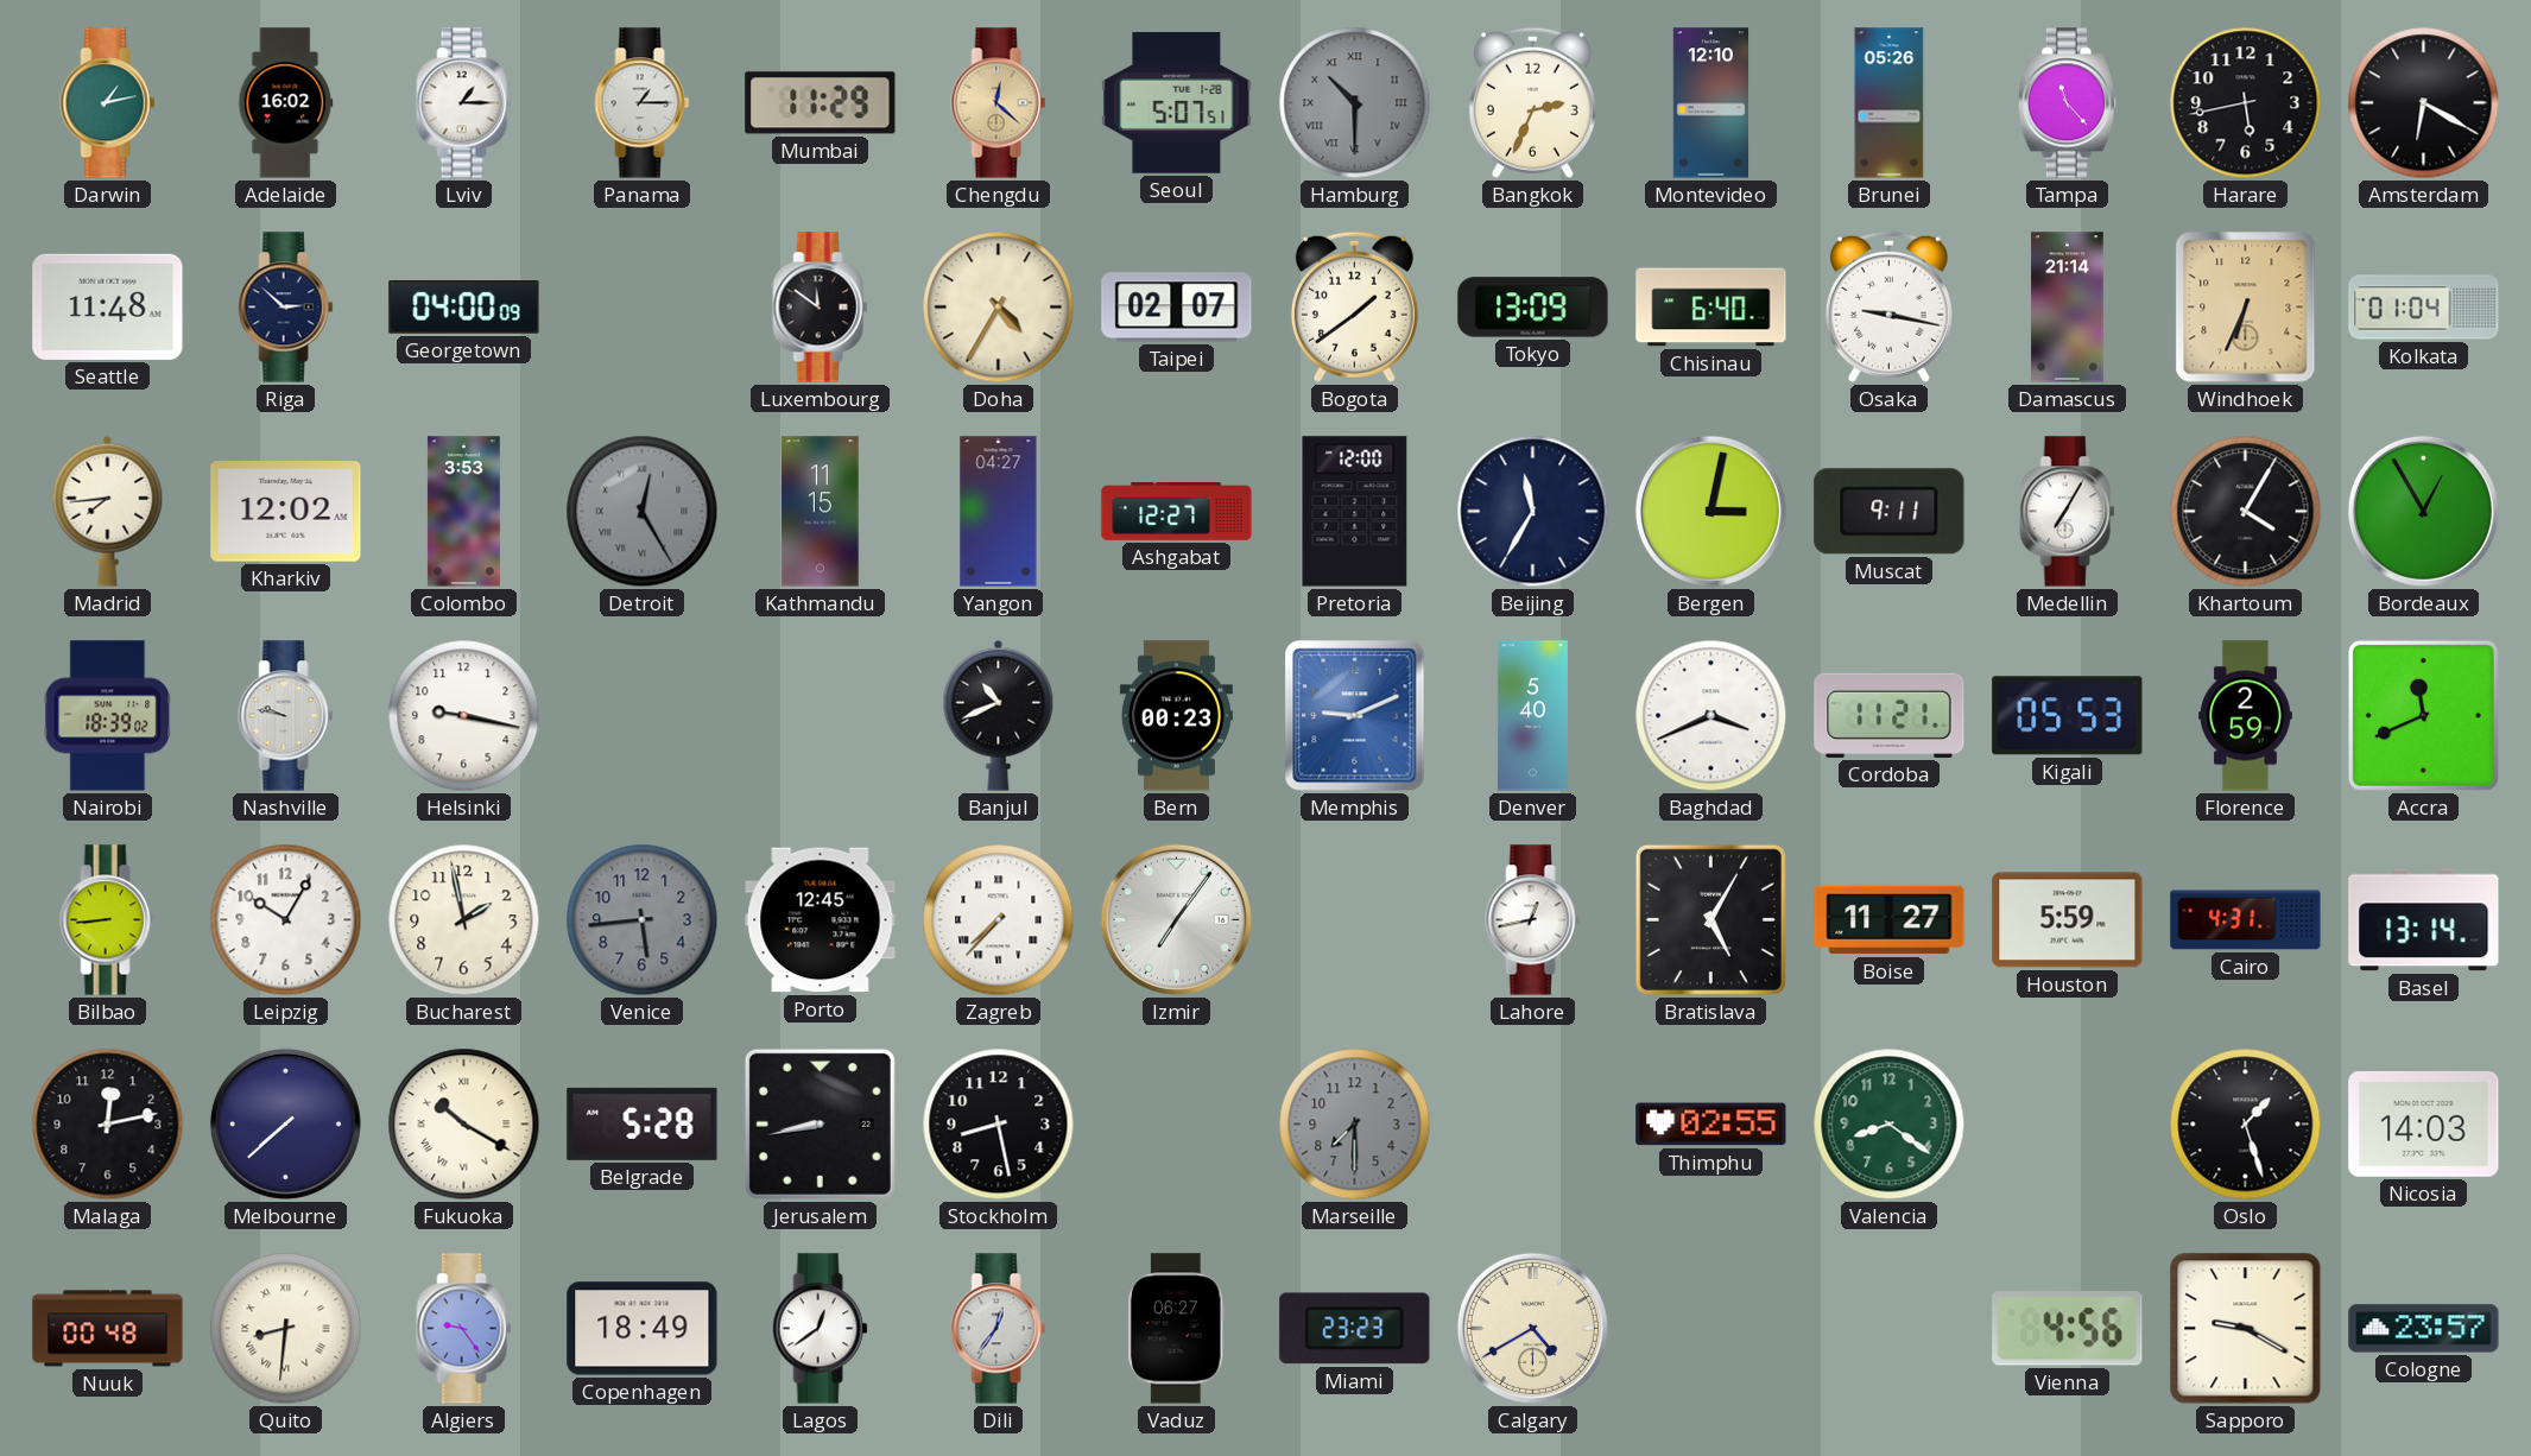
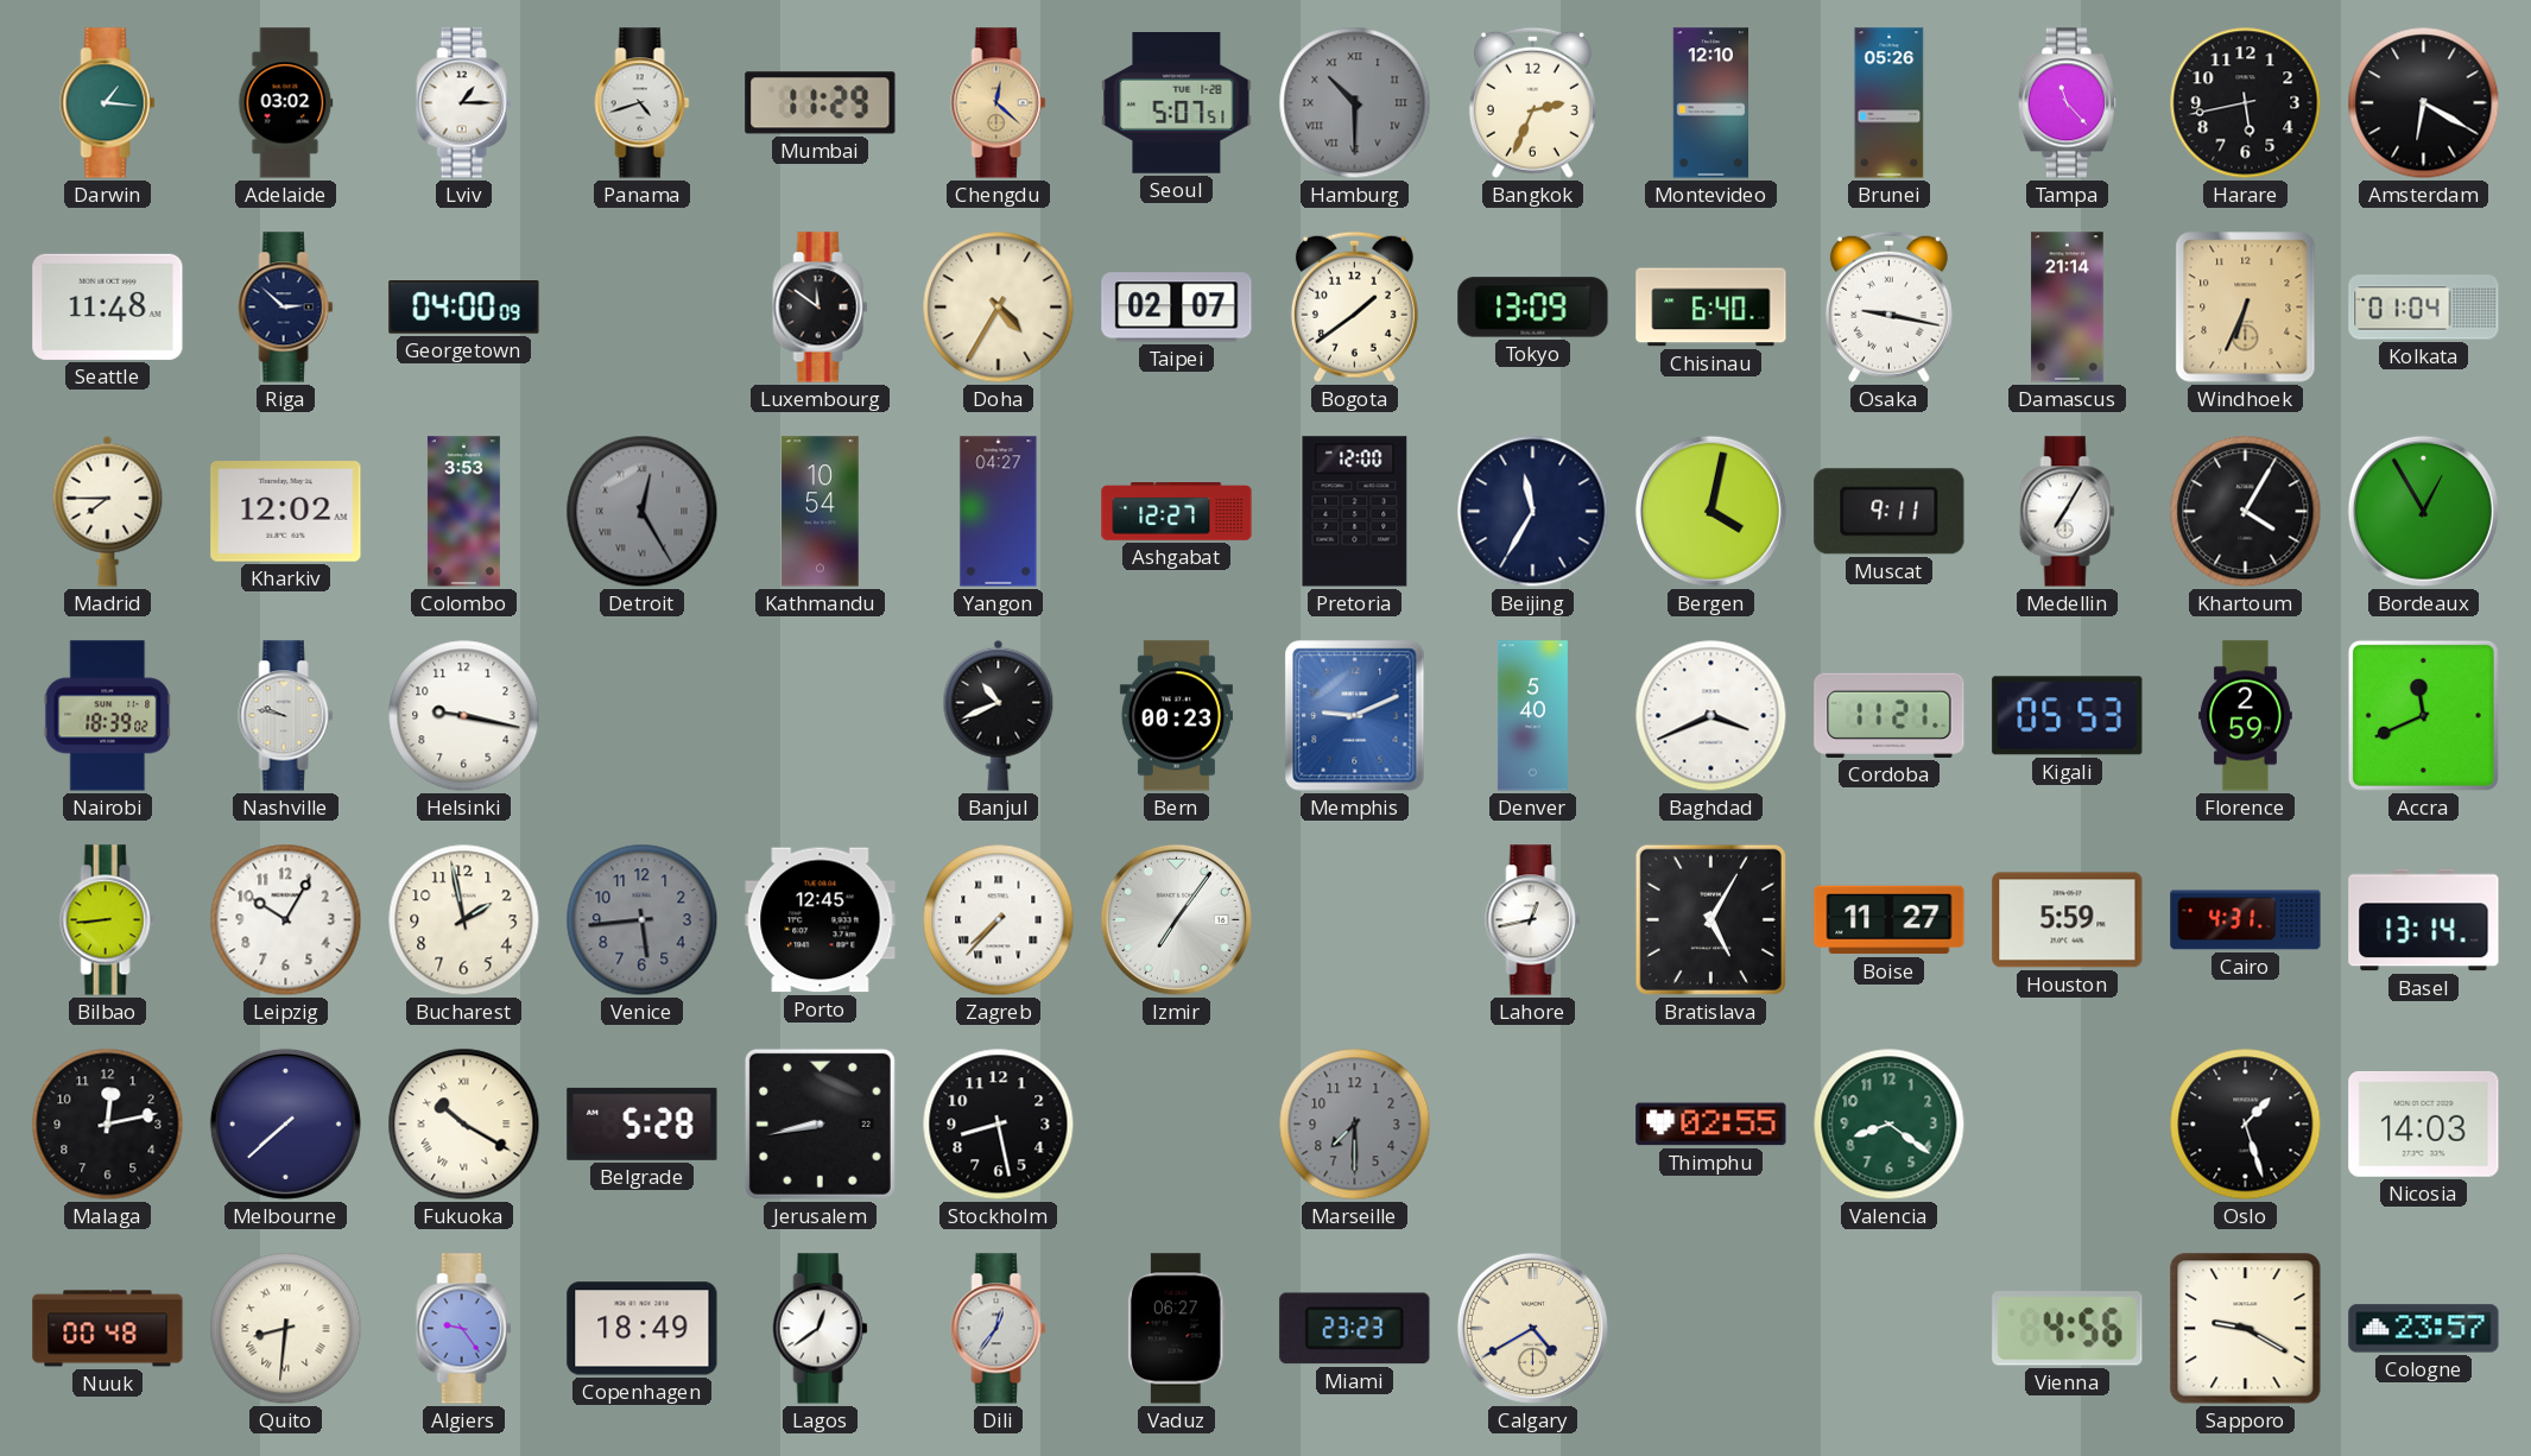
Darwin: 1:13 -> 1:16 (108, 103)
Adelaide: 16:02 -> 03:02 (286, 103)
Panama: 1:15 -> 4:42 (643, 103)
Madrid: 7:44 -> 7:45 (108, 511)
Kathmandu: 11:15 -> 10:54 (821, 512)
Bergen: 3:02 -> 4:02 (1710, 511)
